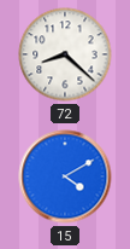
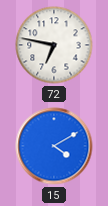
72: 8:22 -> 6:47 (54, 45)
